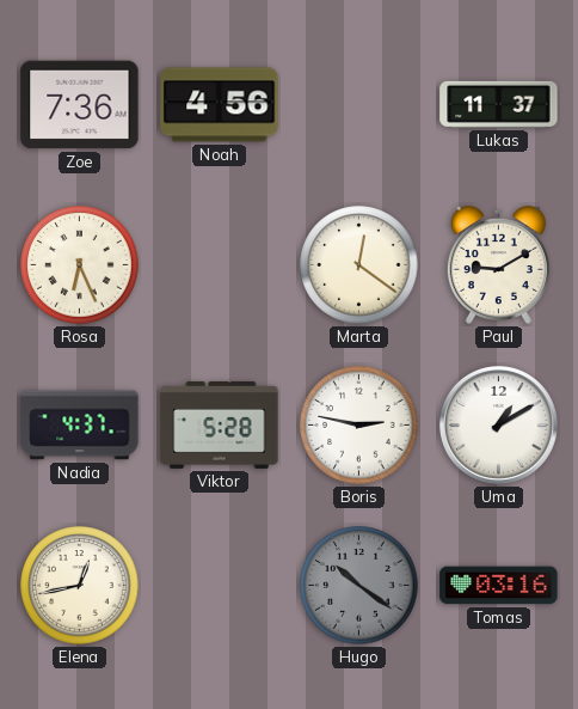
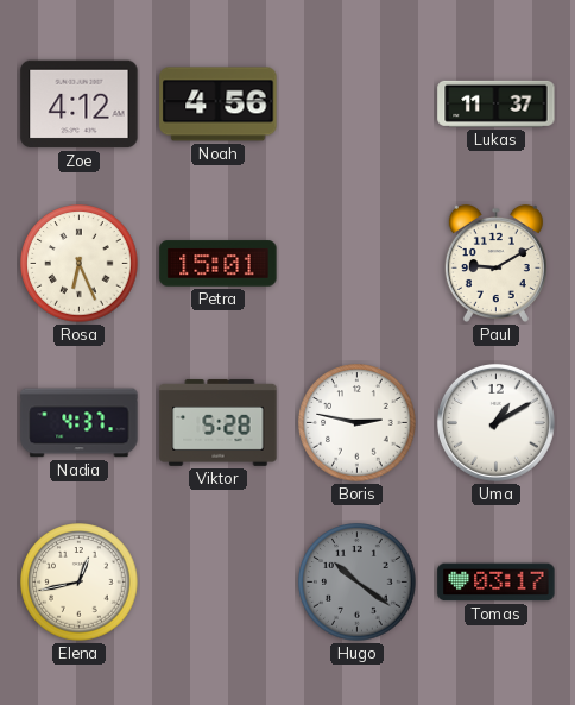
Zoe: 7:36 -> 4:12 (80, 105)
Petra: none -> 15:01 (219, 264)
Marta: 12:21 -> none (359, 265)
Tomas: 03:16 -> 03:17 (497, 583)
